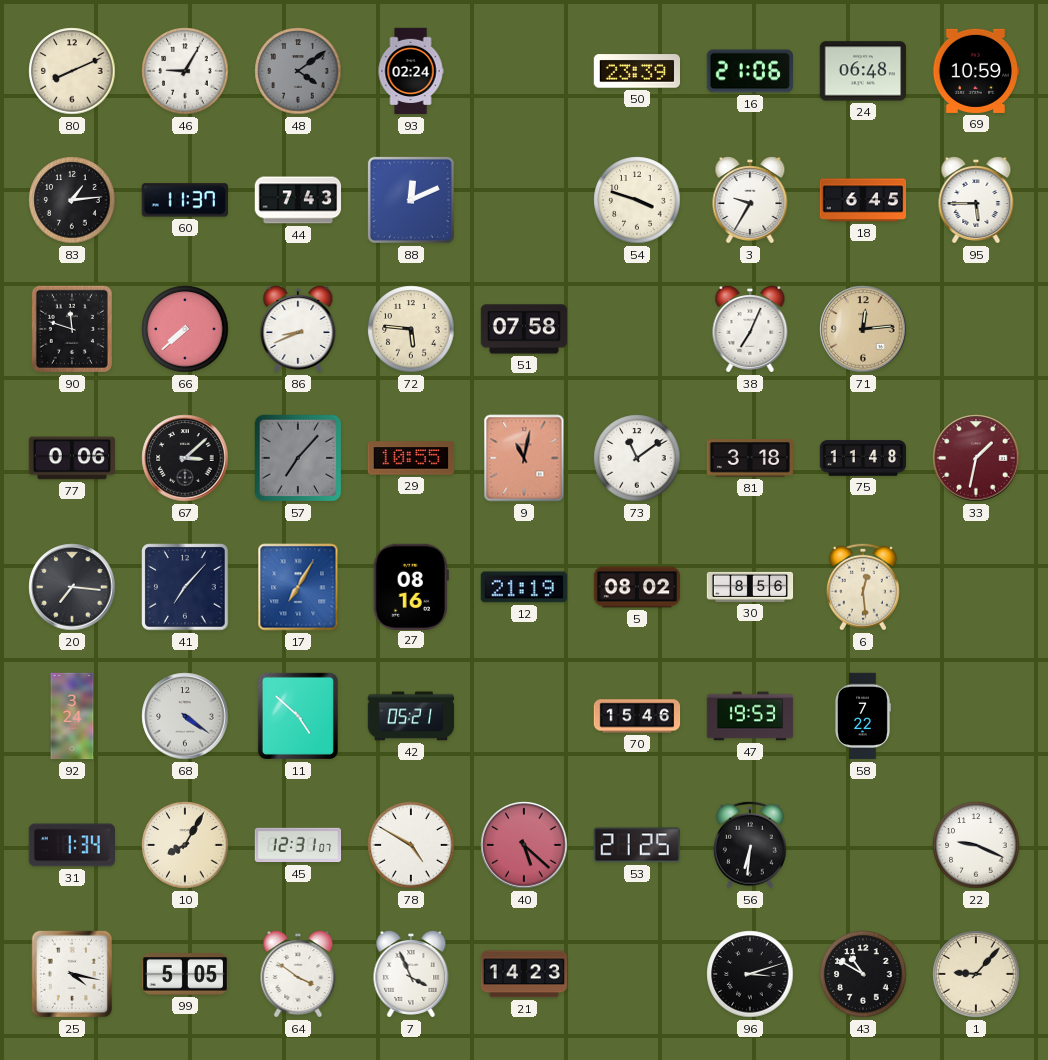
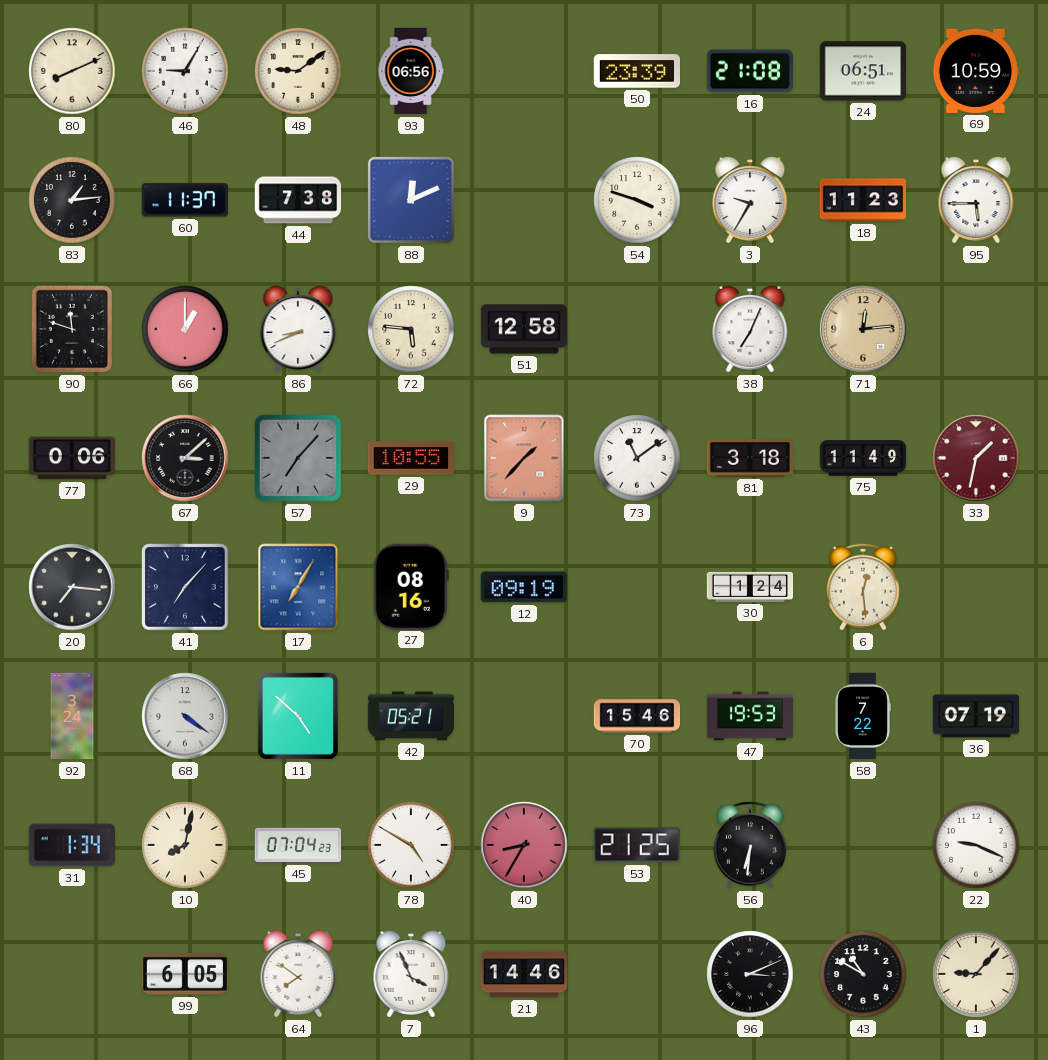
48: 4:09 -> 9:09 (298, 71)
48 dial: grey -> cream (298, 71)
93: 02:24 -> 06:56 (411, 71)
16: 21:06 -> 21:08 (749, 71)
24: 06:48 -> 06:51 (862, 71)
44: 7:43 -> 7:38 (298, 200)
18: 6:45 -> 11:23 (863, 200)
66: 7:38 -> 1:00 (185, 329)
51: 07:58 -> 12:58 (524, 329)
9: 11:02 -> 1:37 (524, 458)
75: 11:48 -> 11:49 (863, 458)
12: 21:19 -> 09:19 (523, 587)
5: 08:02 -> none (637, 587)
30: 8:56 -> 1:24 (750, 587)
36: none -> 07:19 (976, 716)
10: 8:05 -> 8:02 (185, 845)
45: 12:31 -> 07:04 (298, 845)
40: 5:22 -> 8:35 (524, 845)
25: 4:17 -> none (72, 974)
99: 5:05 -> 6:05 (185, 975)
64: 3:51 -> 7:51 (298, 975)
21: 14:23 -> 14:46 (524, 974)
96: 3:12 -> 3:11 (750, 974)
